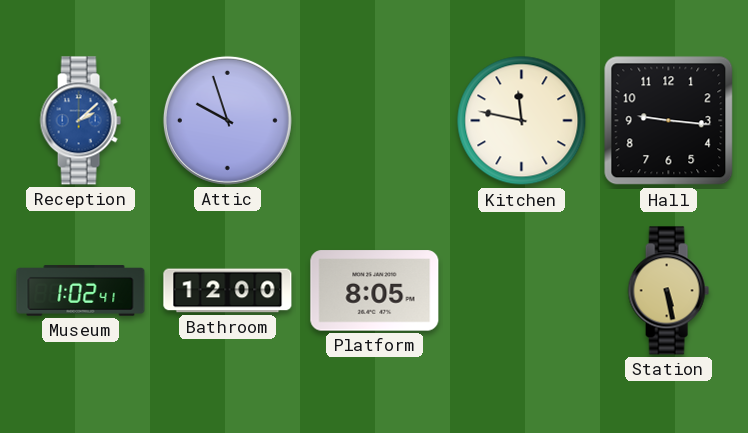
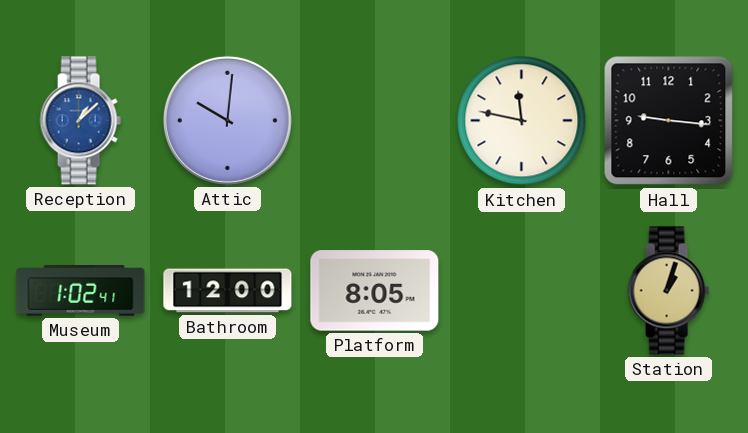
Reception: 2:08 -> 1:08 (80, 121)
Attic: 9:57 -> 10:01 (227, 120)
Station: 5:28 -> 1:03 (668, 291)
